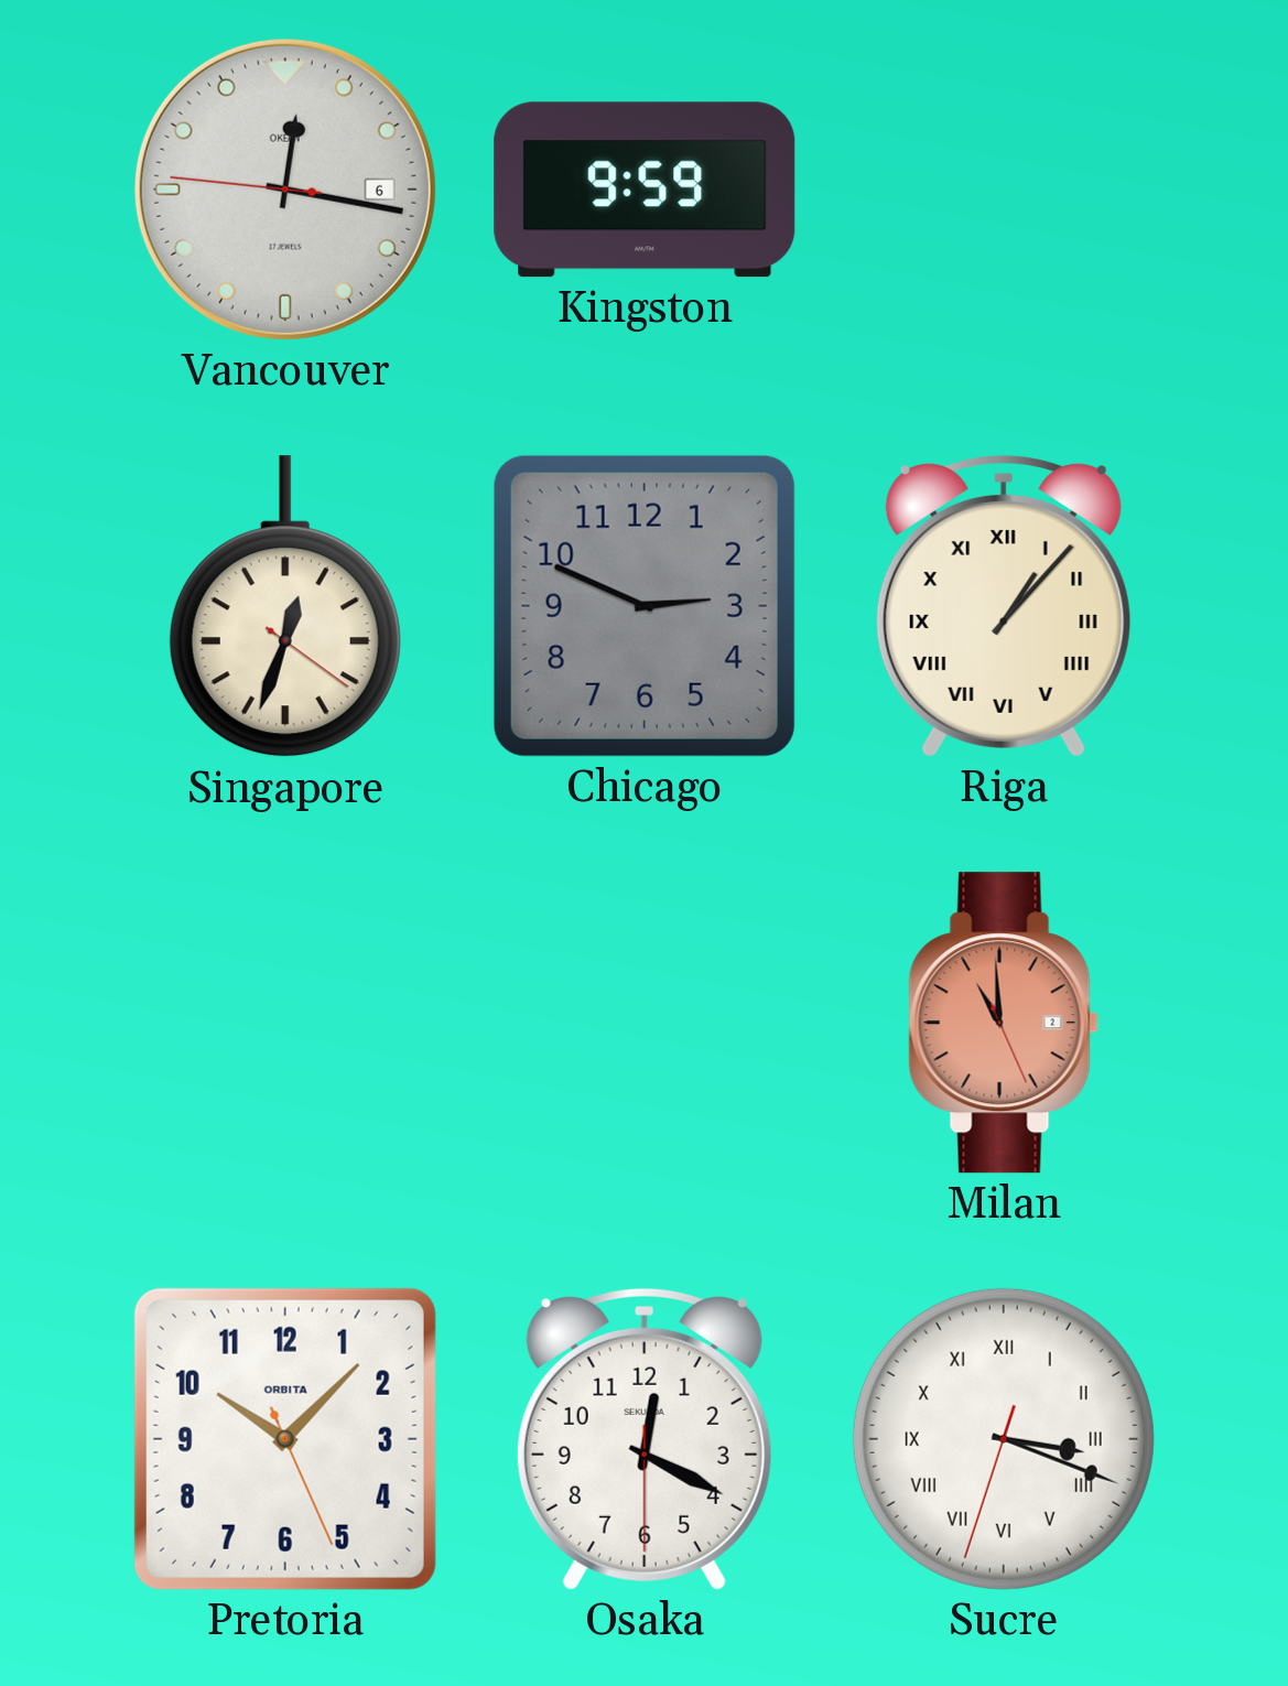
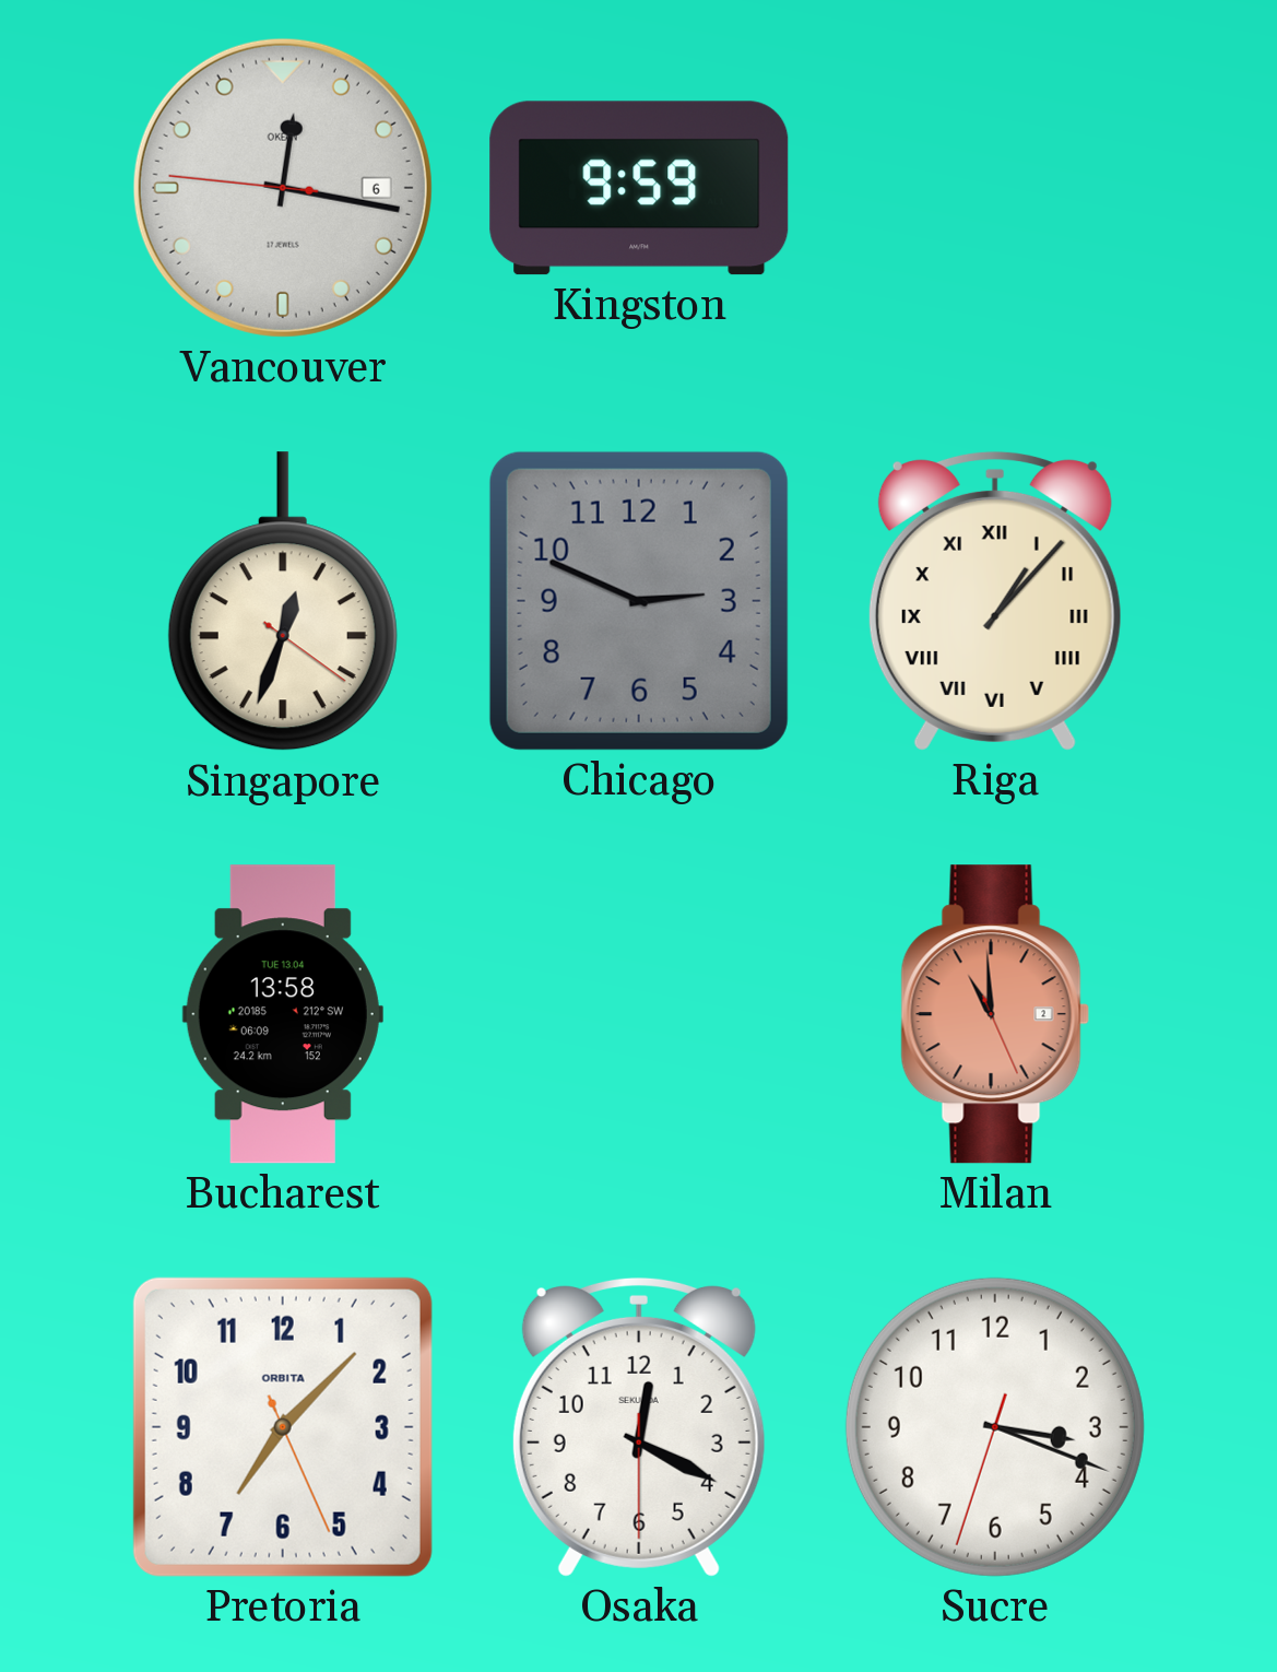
Bucharest: none -> 13:58 (283, 1014)
Pretoria: 10:07 -> 7:07 (283, 1427)
Sucre numerals: Roman -> Arabic (995, 1427)
